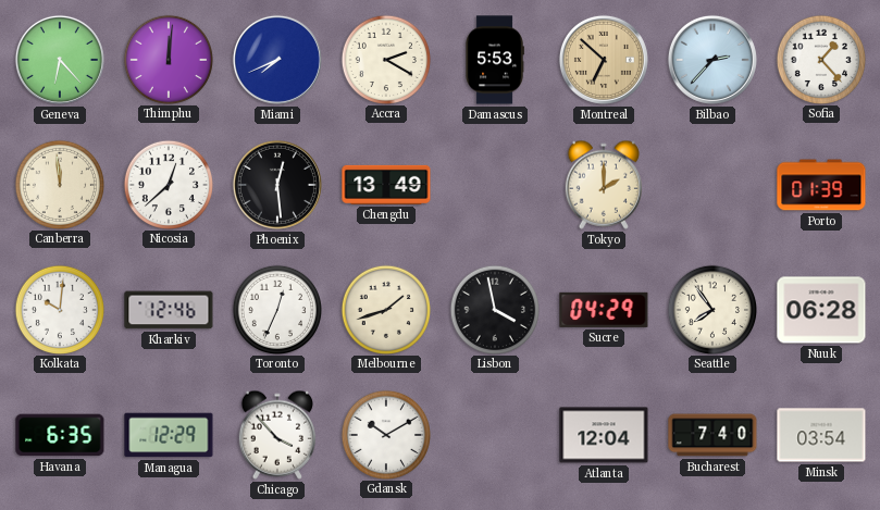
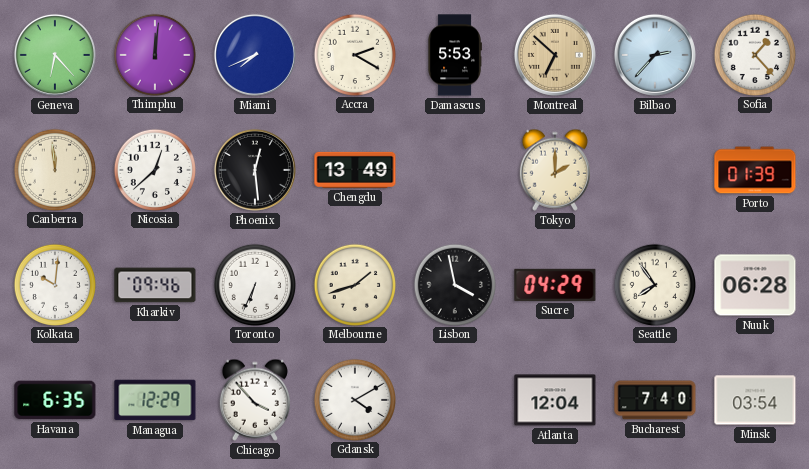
Kharkiv: 12:46 -> 09:46 (155, 285)
Toronto: 12:34 -> 6:34 (254, 284)
Gdansk: 10:10 -> 4:10 (354, 399)
